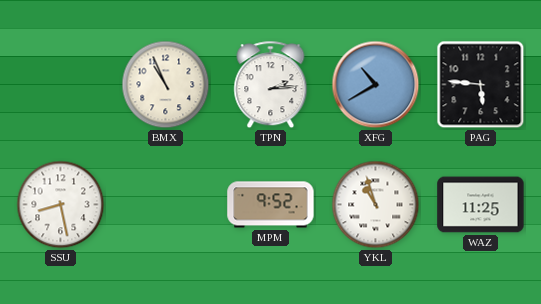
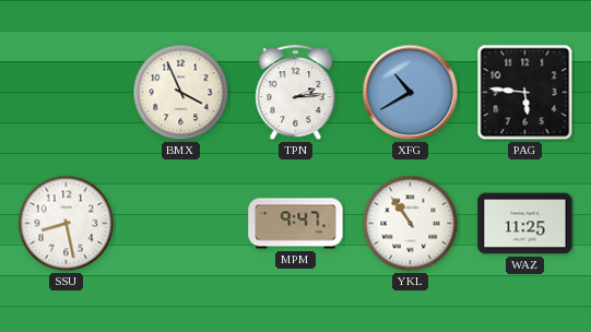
BMX: 10:56 -> 3:56 (181, 93)
MPM: 9:52 -> 9:47 (296, 224)
YKL: 10:57 -> 10:54 (411, 224)
